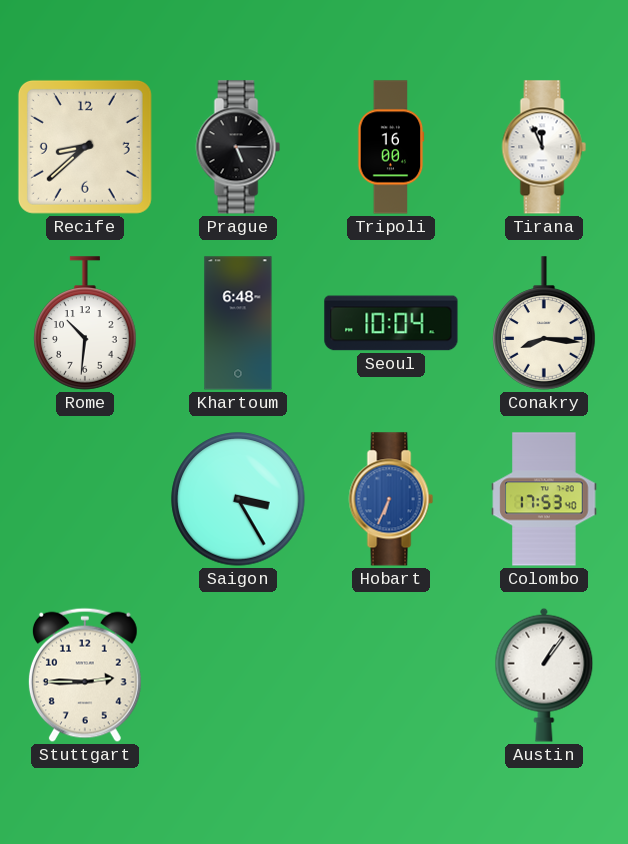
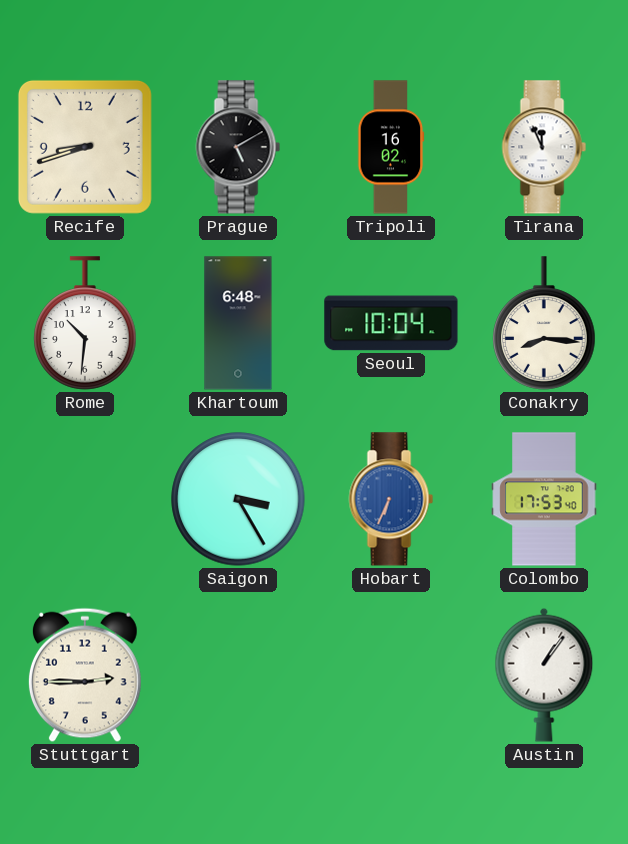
Recife: 8:38 -> 8:42 (85, 147)
Prague: 5:15 -> 5:10 (238, 147)
Tripoli: 16:00 -> 16:02 (391, 147)
